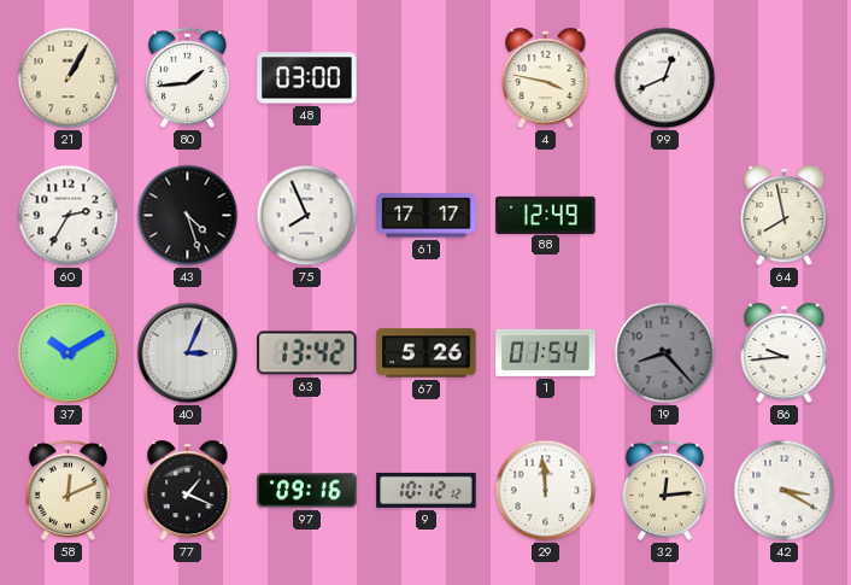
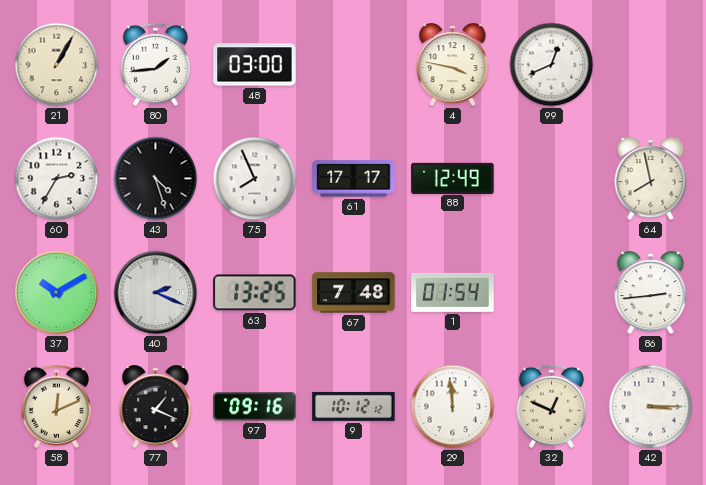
40: 3:04 -> 2:19 (156, 293)
63: 13:42 -> 13:25 (255, 293)
67: 5:26 -> 7:48 (354, 293)
19: 8:23 -> none (665, 353)
86: 9:44 -> 2:44 (651, 293)
32: 12:14 -> 12:49 (551, 406)
42: 3:20 -> 3:15 (651, 407)
